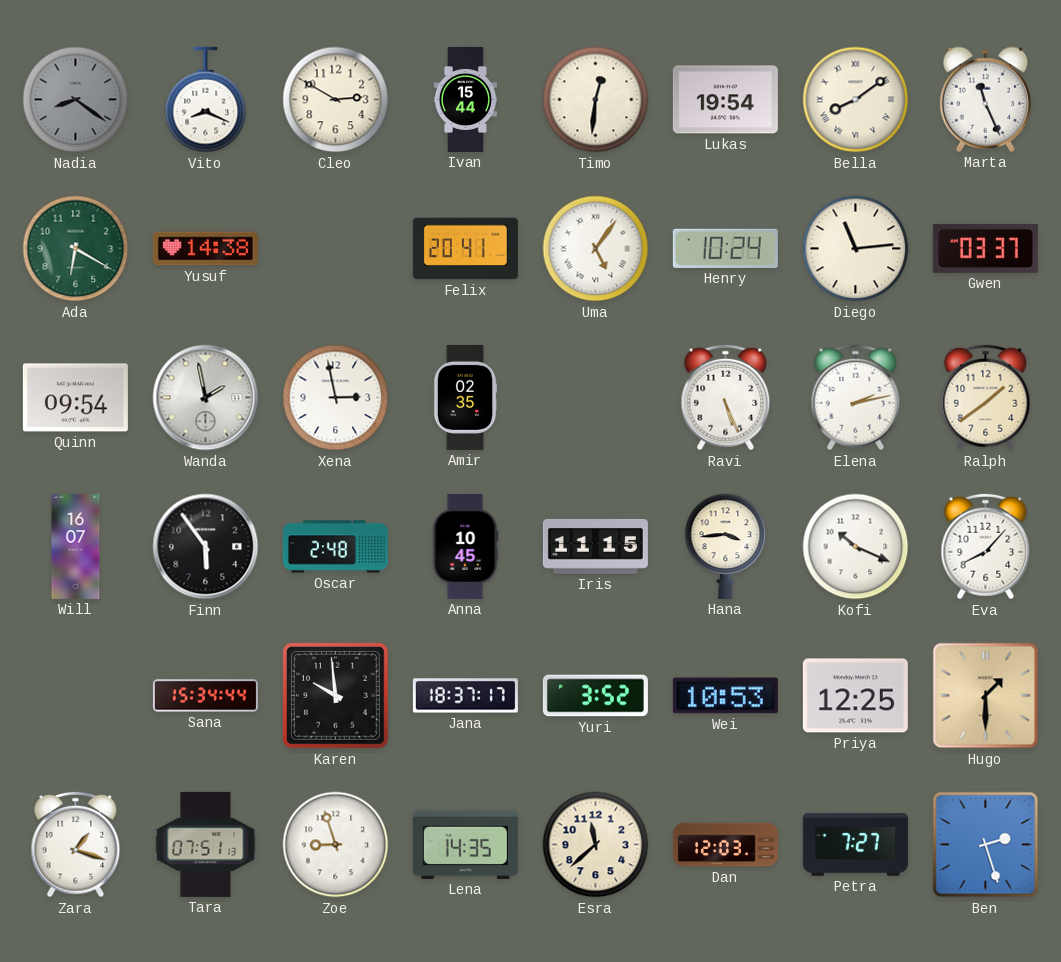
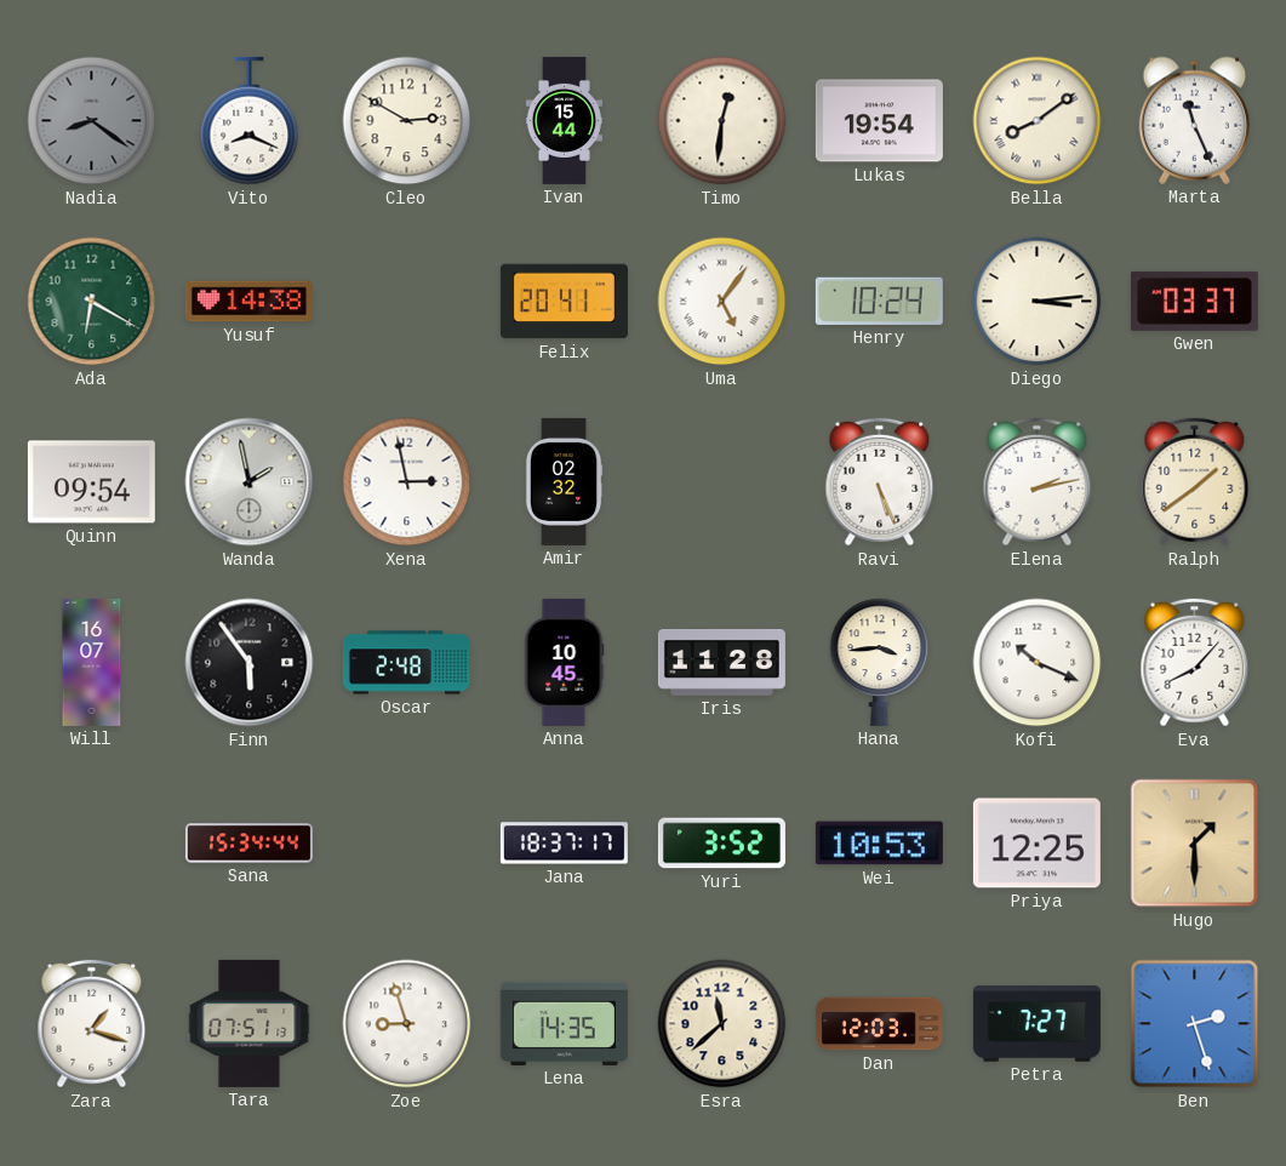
Diego: 11:14 -> 3:14 (1038, 302)
Amir: 02:35 -> 02:32 (564, 481)
Iris: 11:15 -> 11:28 (721, 662)
Karen: 9:59 -> none (335, 695)
